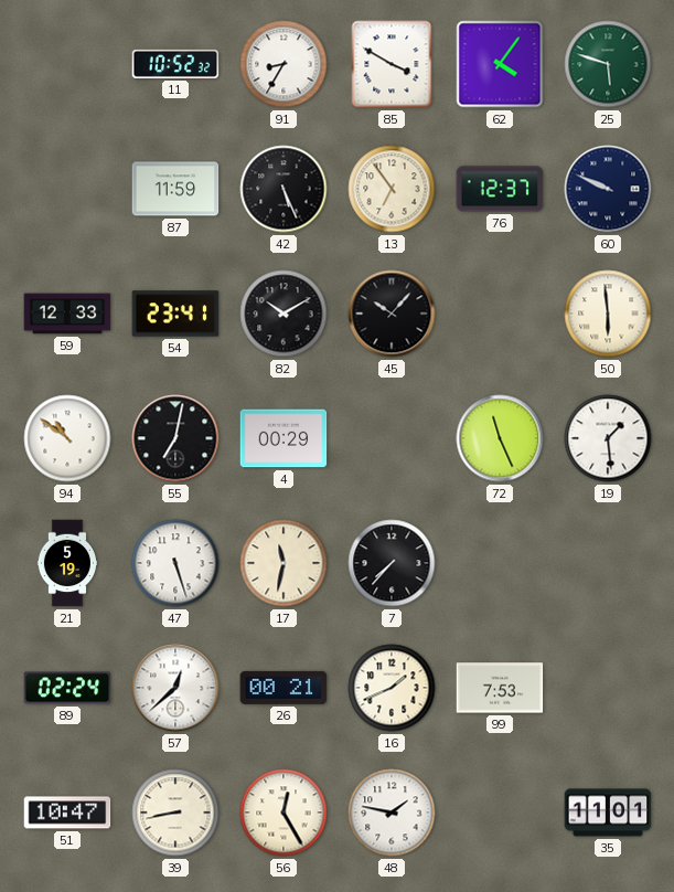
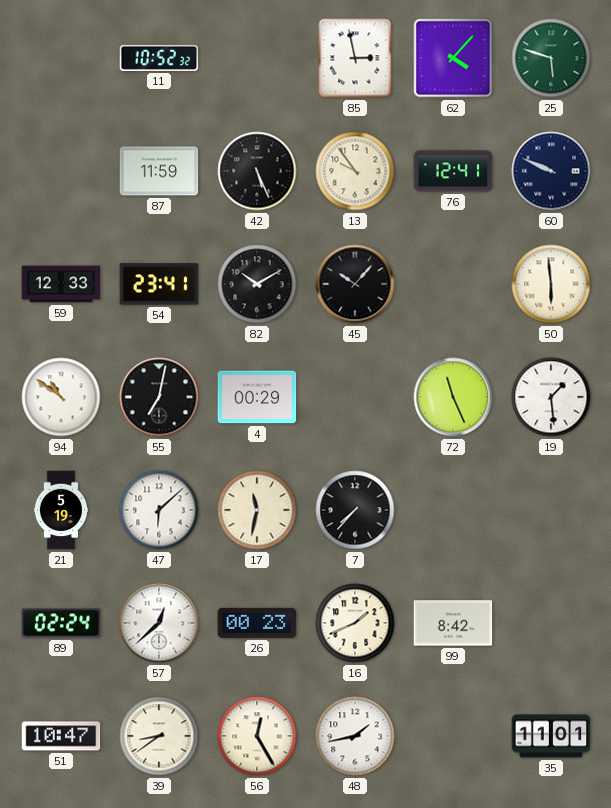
91: 8:35 -> none (283, 64)
85: 3:50 -> 2:58 (355, 58)
62: 4:06 -> 4:07 (453, 58)
13: 6:54 -> 9:54 (355, 171)
76: 12:37 -> 12:41 (453, 171)
47: 5:27 -> 6:08 (159, 510)
26: 00:21 -> 00:23 (257, 623)
99: 7:53 -> 8:42 (453, 623)
39: 8:43 -> 8:39 (159, 736)
48: 1:47 -> 1:43 (355, 736)
